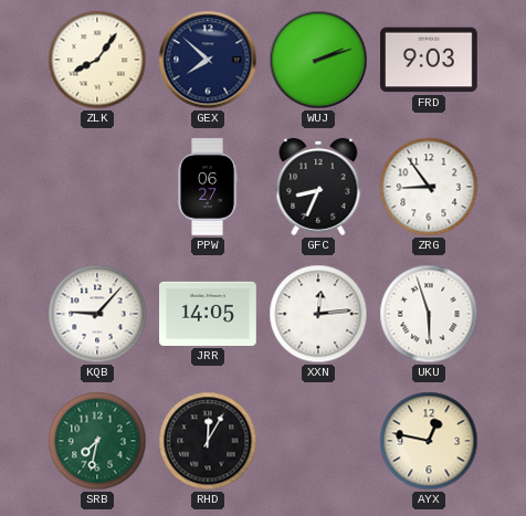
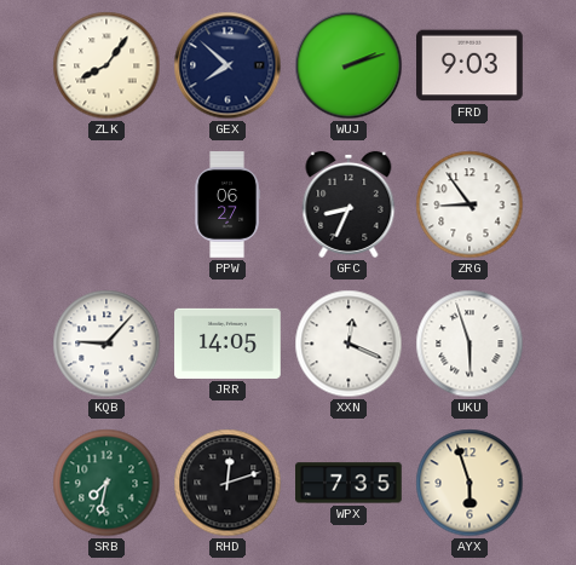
XXN: 12:14 -> 12:19 (349, 344)
RHD: 12:05 -> 12:12 (227, 483)
WPX: none -> 7:35 (350, 483)
AYX: 12:47 -> 5:57 (470, 483)
